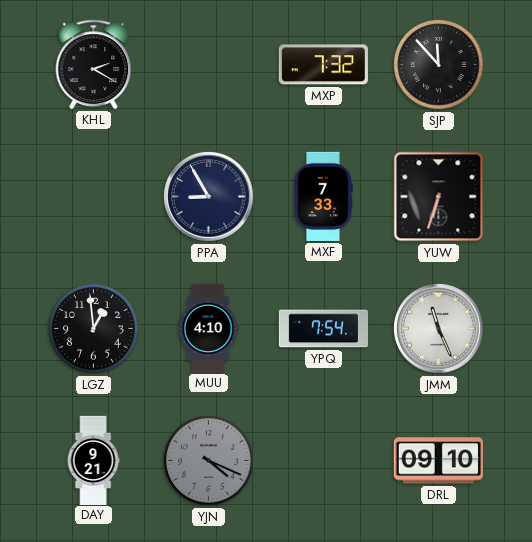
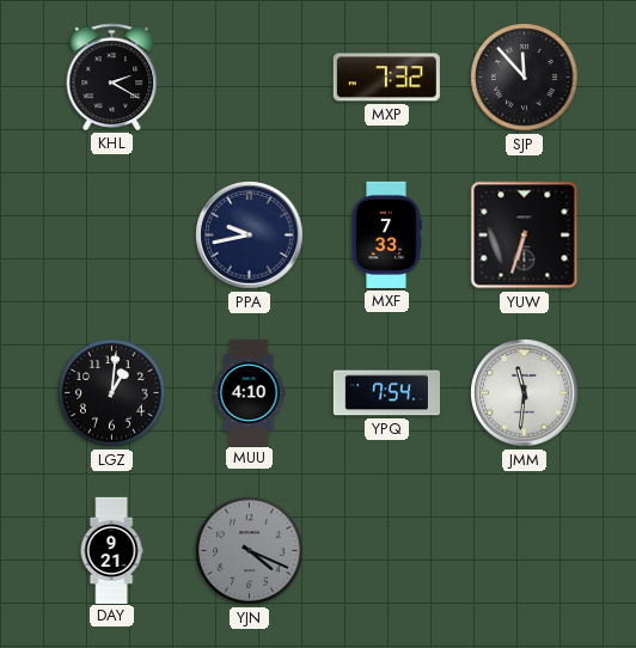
PPA: 8:55 -> 9:43 (250, 236)
LGZ: 12:59 -> 1:01 (112, 393)
JMM: 11:26 -> 11:31 (525, 393)
DRL: 09:10 -> none (438, 461)
